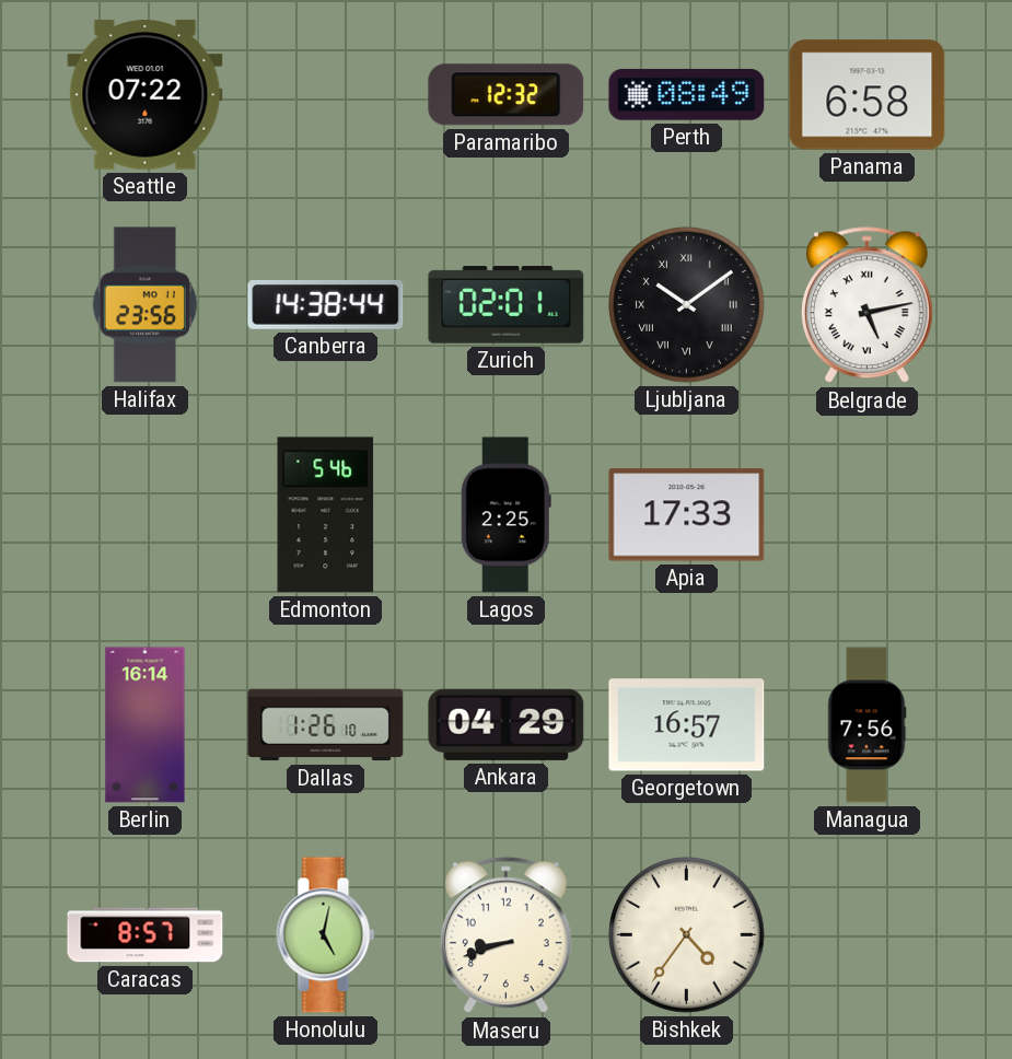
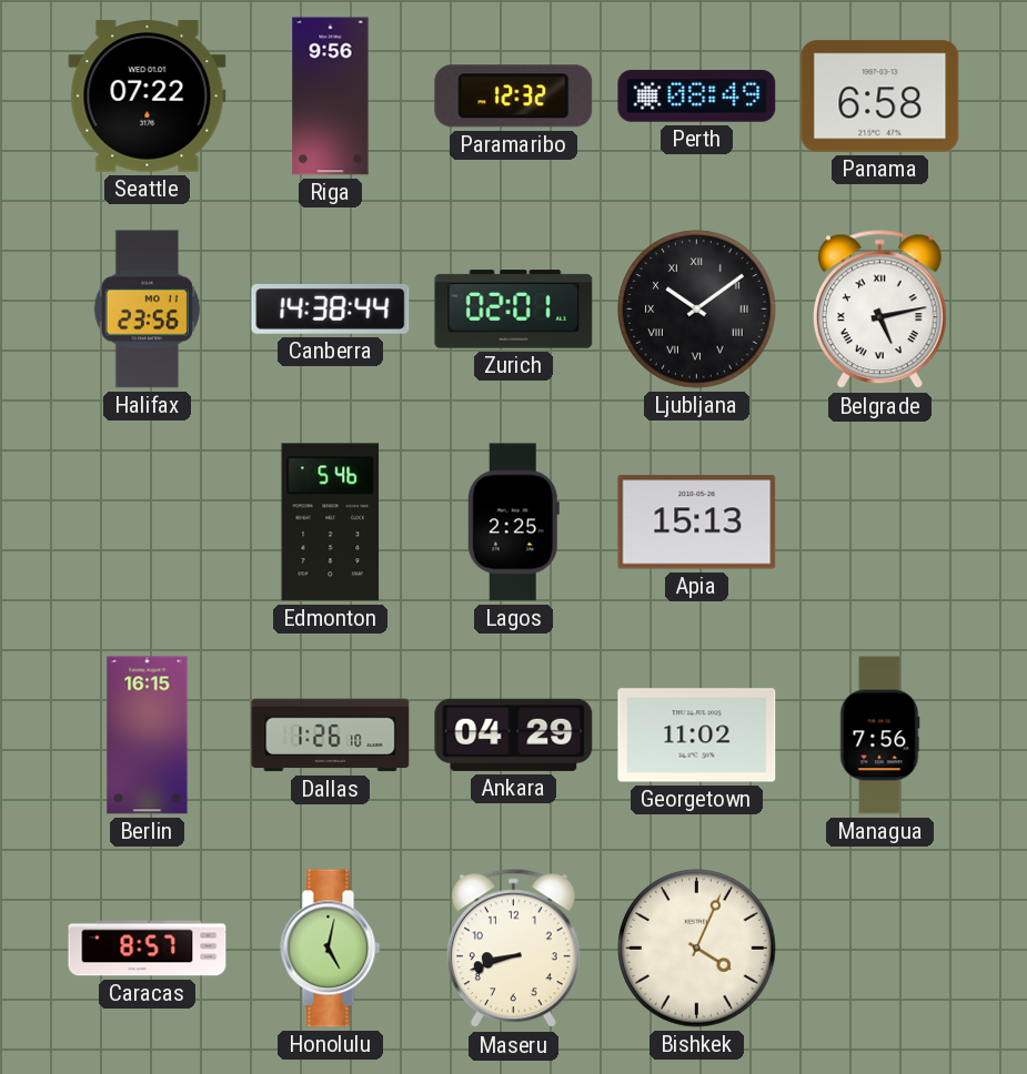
Riga: none -> 9:56 (331, 97)
Apia: 17:33 -> 15:13 (697, 523)
Berlin: 16:14 -> 16:15 (148, 736)
Georgetown: 16:57 -> 11:02 (697, 736)
Bishkek: 4:36 -> 4:04 (697, 949)
